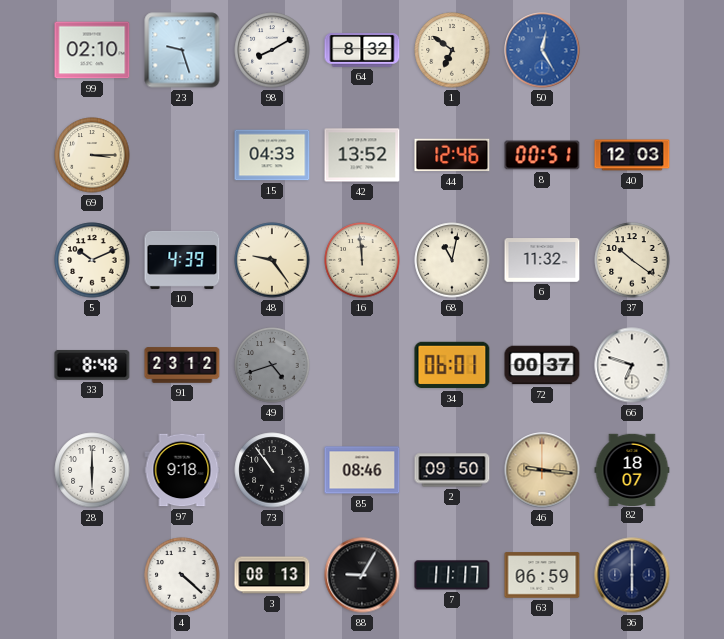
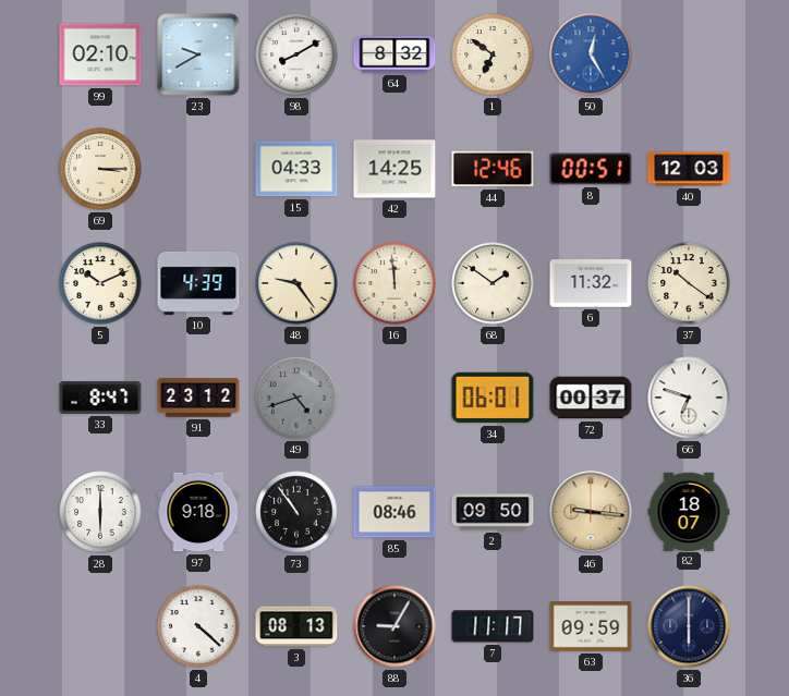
23: 9:27 -> 9:40 (198, 54)
42: 13:52 -> 14:25 (394, 169)
68: 11:02 -> 1:51 (493, 283)
33: 8:48 -> 8:47 (100, 398)
63: 06:59 -> 09:59 (591, 626)
